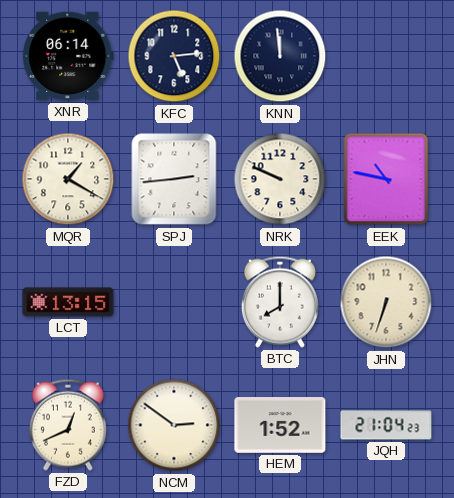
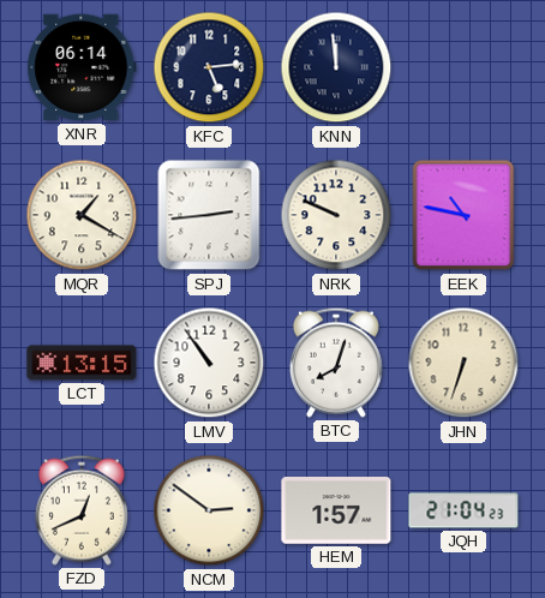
LMV: none -> 10:54 (209, 363)
BTC: 8:00 -> 8:03 (336, 363)
HEM: 1:52 -> 1:57 (336, 512)
